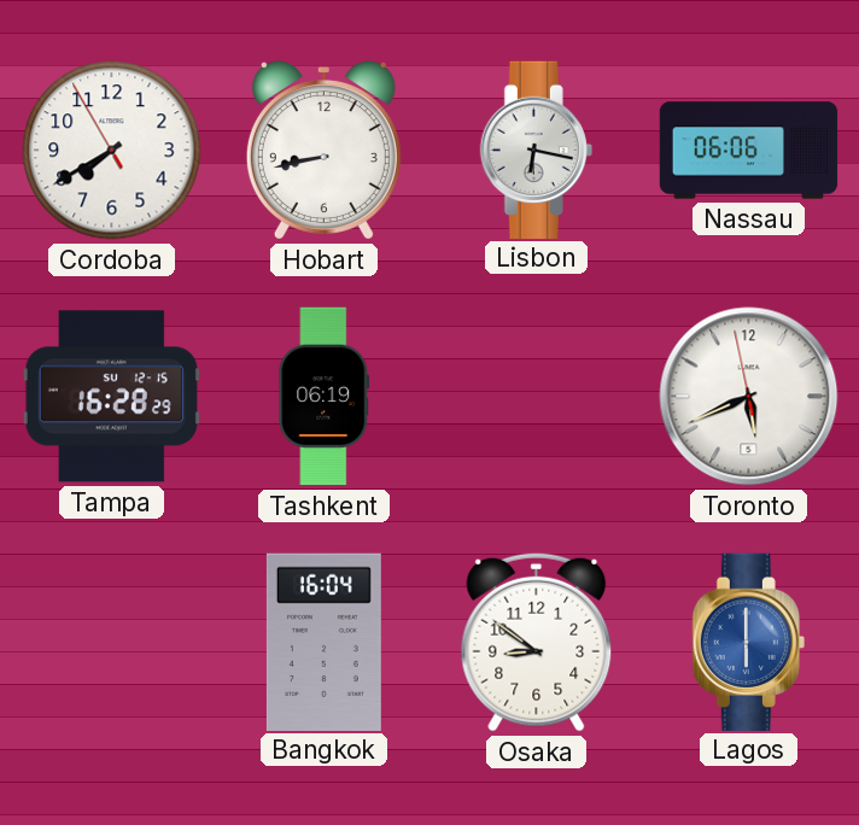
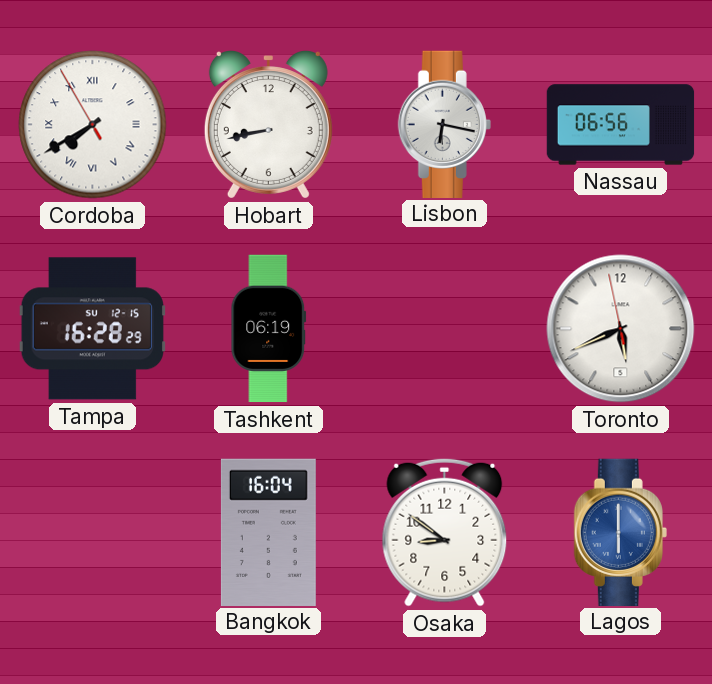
Cordoba numerals: Arabic -> Roman (93, 125)
Nassau: 06:06 -> 06:56 (621, 125)
